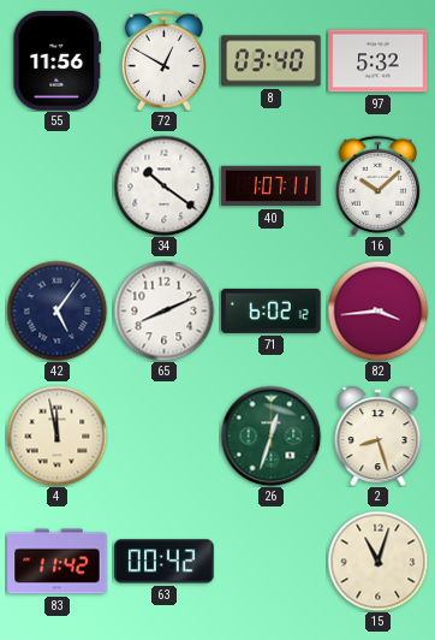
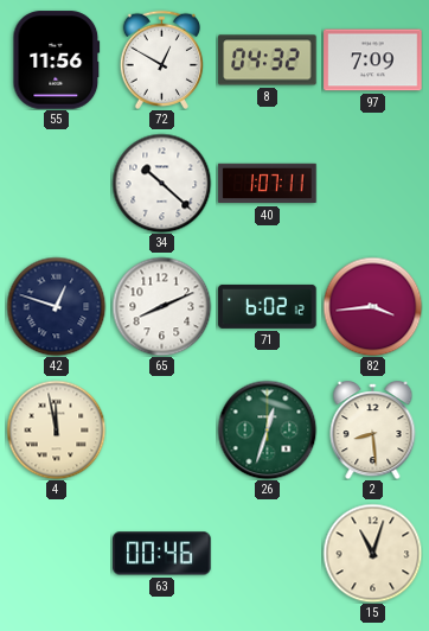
8: 03:40 -> 04:32 (268, 60)
97: 5:32 -> 7:09 (373, 60)
34: 10:21 -> 10:22 (161, 183)
16: 10:08 -> none (377, 185)
42: 5:06 -> 12:48 (56, 306)
2: 8:27 -> 8:29 (373, 431)
83: 11:42 -> none (58, 562)
63: 00:42 -> 00:46 (162, 554)
